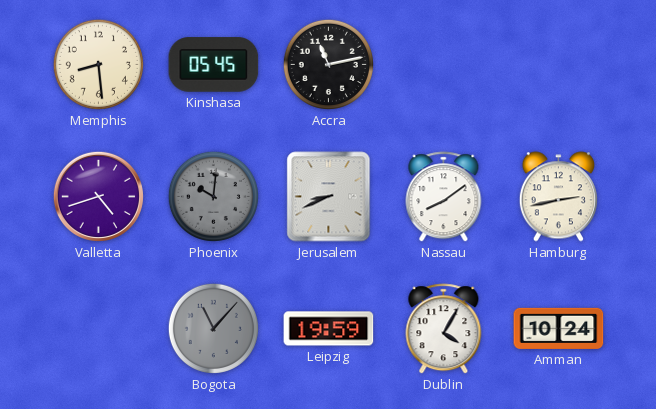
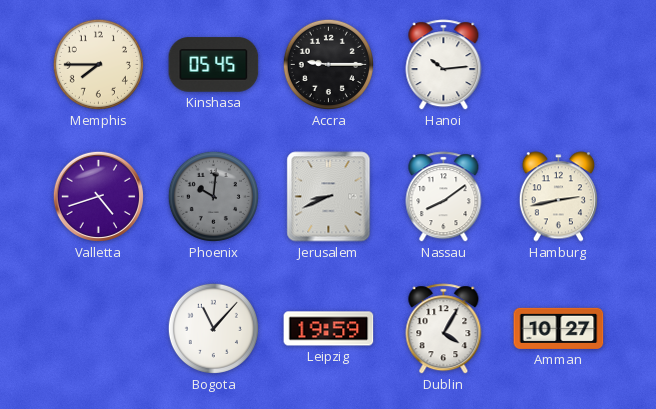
Memphis: 8:29 -> 7:45 (98, 64)
Accra: 11:13 -> 9:15 (328, 64)
Hanoi: none -> 10:14 (444, 65)
Bogota dial: grey -> white (213, 328)
Amman: 10:24 -> 10:27 (559, 328)
